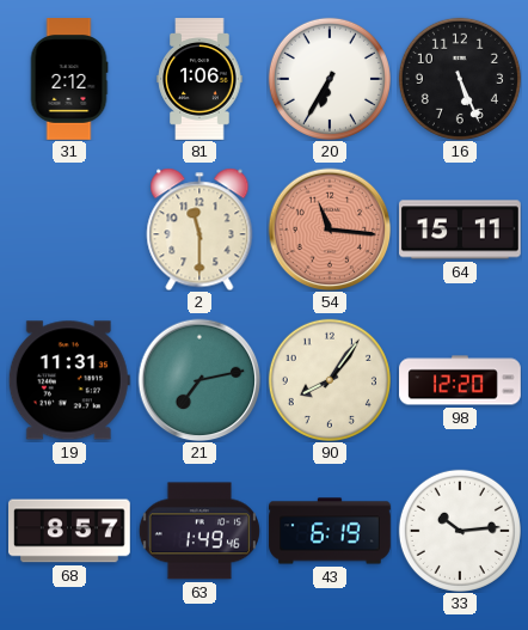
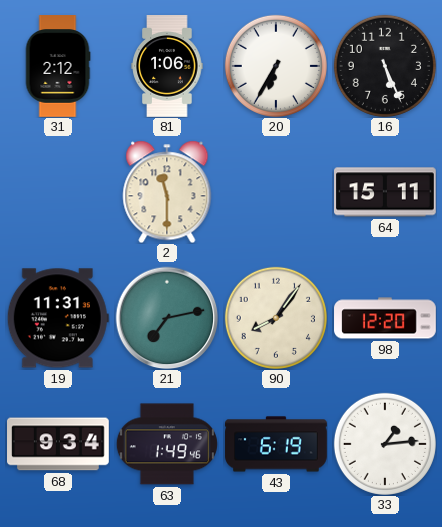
54: 11:16 -> none (330, 230)
68: 8:57 -> 9:34 (59, 444)
33: 10:14 -> 1:14 (385, 444)
